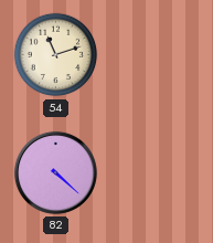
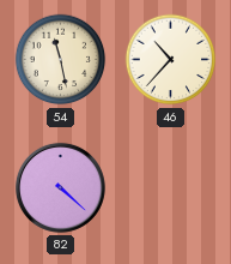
54: 11:12 -> 11:28 (61, 60)
46: none -> 10:37 (171, 60)
